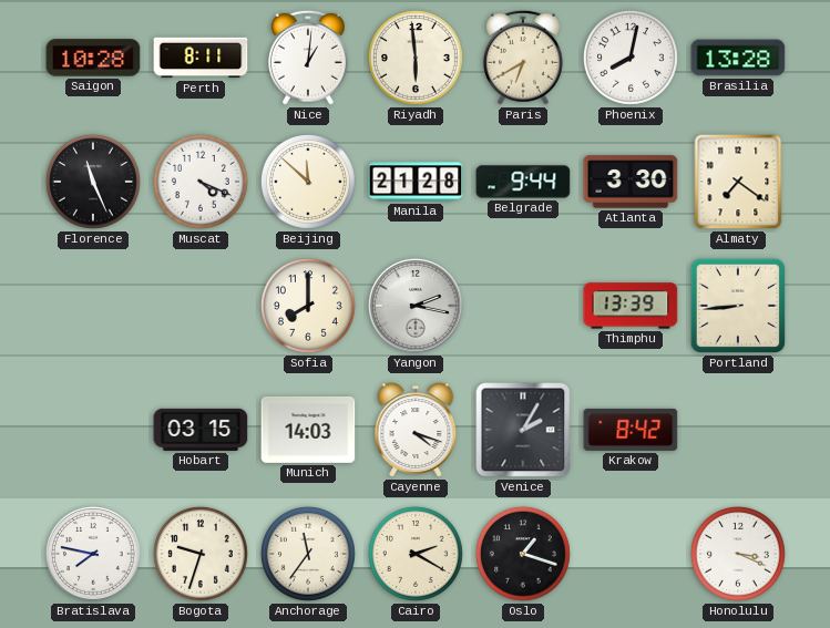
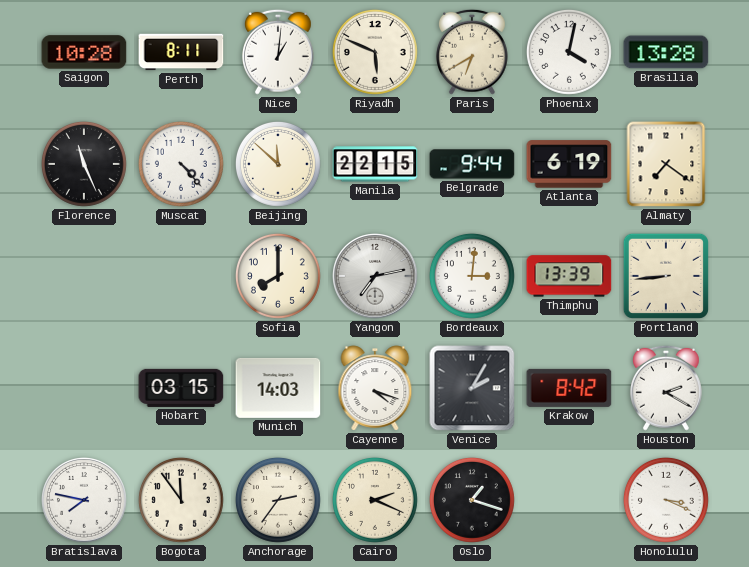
Riyadh: 5:59 -> 5:49 (375, 52)
Phoenix: 8:02 -> 4:02 (569, 52)
Muscat: 4:19 -> 4:23 (181, 164)
Manila: 21:28 -> 22:15 (375, 164)
Atlanta: 3:30 -> 6:19 (569, 164)
Yangon: 2:17 -> 7:13 (375, 276)
Bordeaux: none -> 3:01 (472, 276)
Houston: none -> 2:20 (666, 388)
Bogota: 9:33 -> 11:54 (181, 500)
Anchorage: 11:36 -> 2:36 (278, 500)
Cairo: 2:20 -> 2:19 (375, 500)
